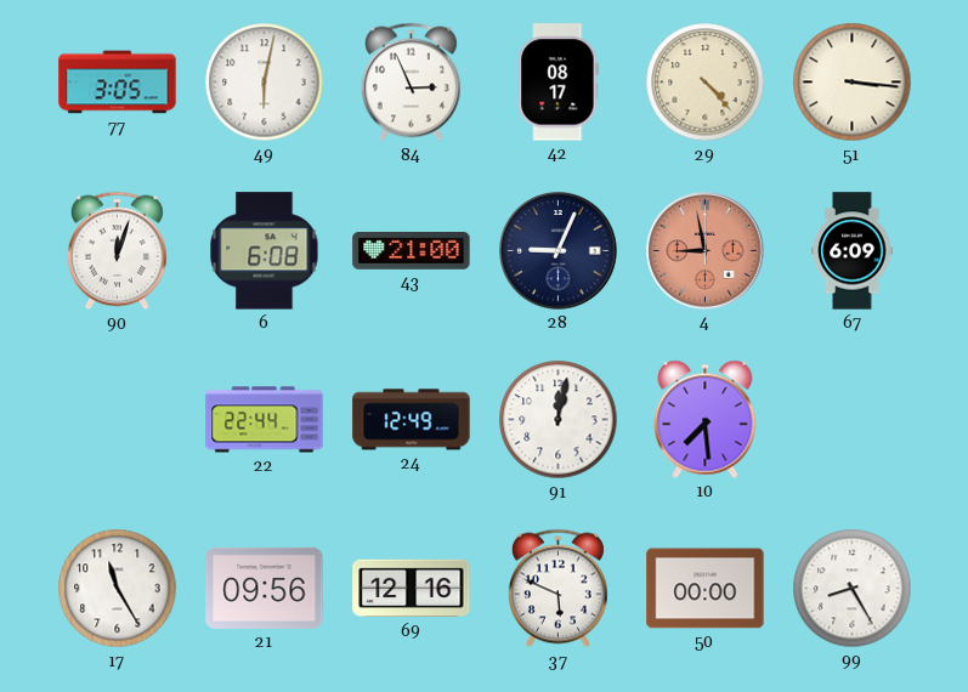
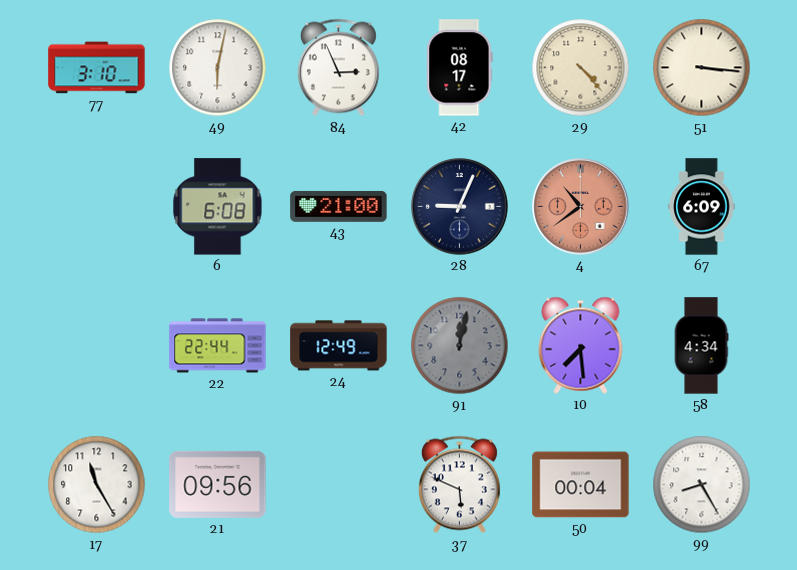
77: 3:05 -> 3:10 (97, 68)
90: 12:03 -> none (117, 251)
4: 8:58 -> 10:39 (581, 207)
91 dial: white -> grey (460, 346)
58: none -> 4:34 (701, 346)
69: 12:16 -> none (412, 589)
50: 00:00 -> 00:04 (581, 485)
